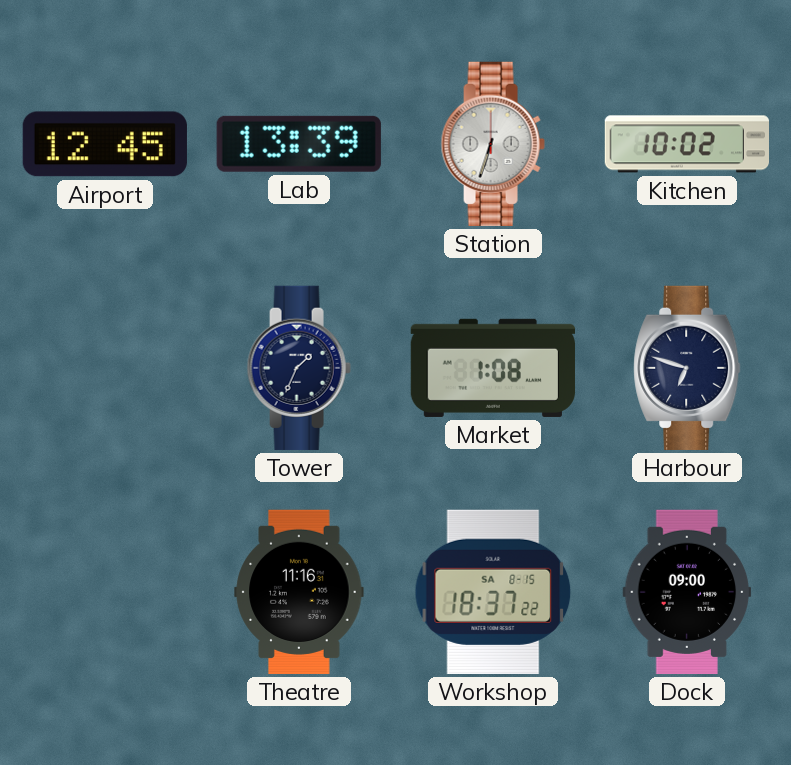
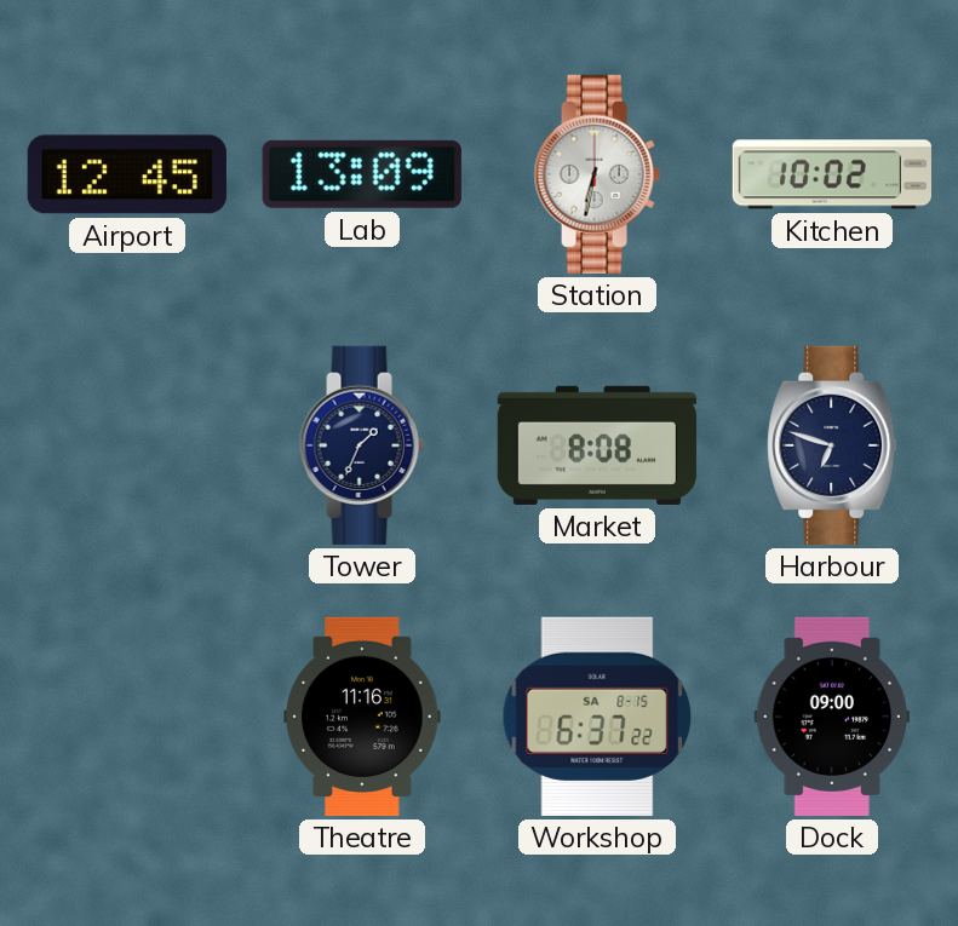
Lab: 13:39 -> 13:09 (362, 174)
Station: 6:33 -> 6:32 (597, 174)
Market: 1:08 -> 8:08 (597, 445)
Workshop: 18:37 -> 6:37 (597, 717)
